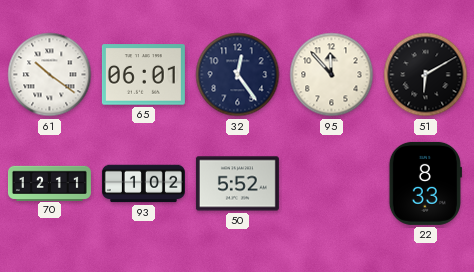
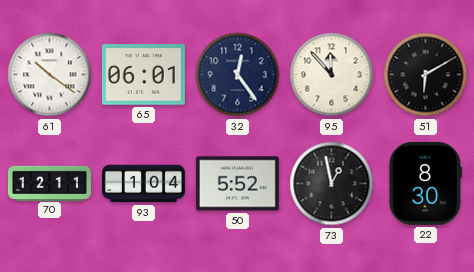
93: 1:02 -> 1:04 (143, 184)
73: none -> 12:58 (332, 184)
22: 8:33 -> 8:30 (425, 183)
